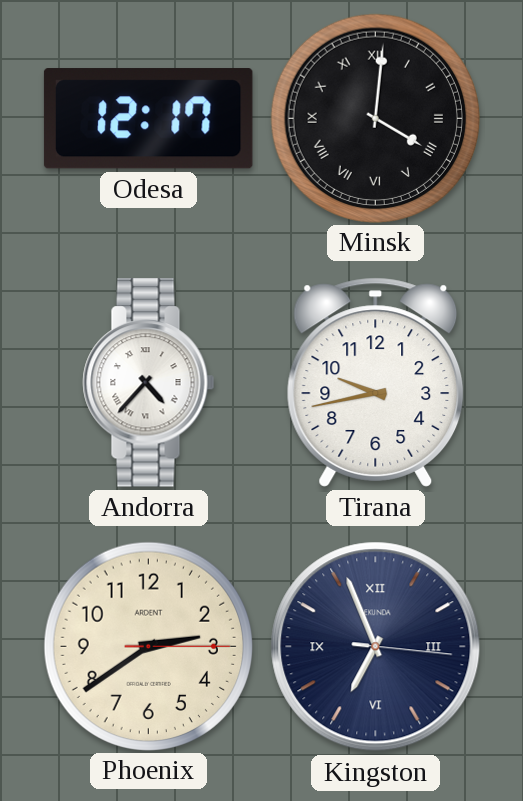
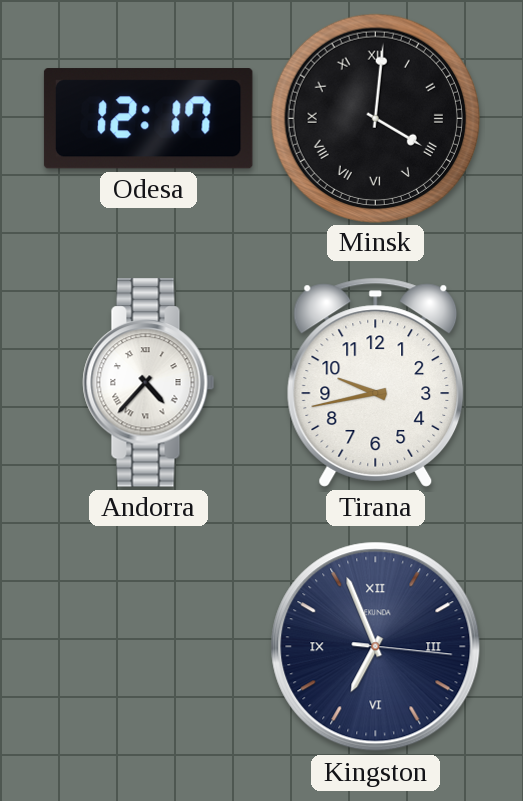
Phoenix: 2:39 -> none (148, 646)
